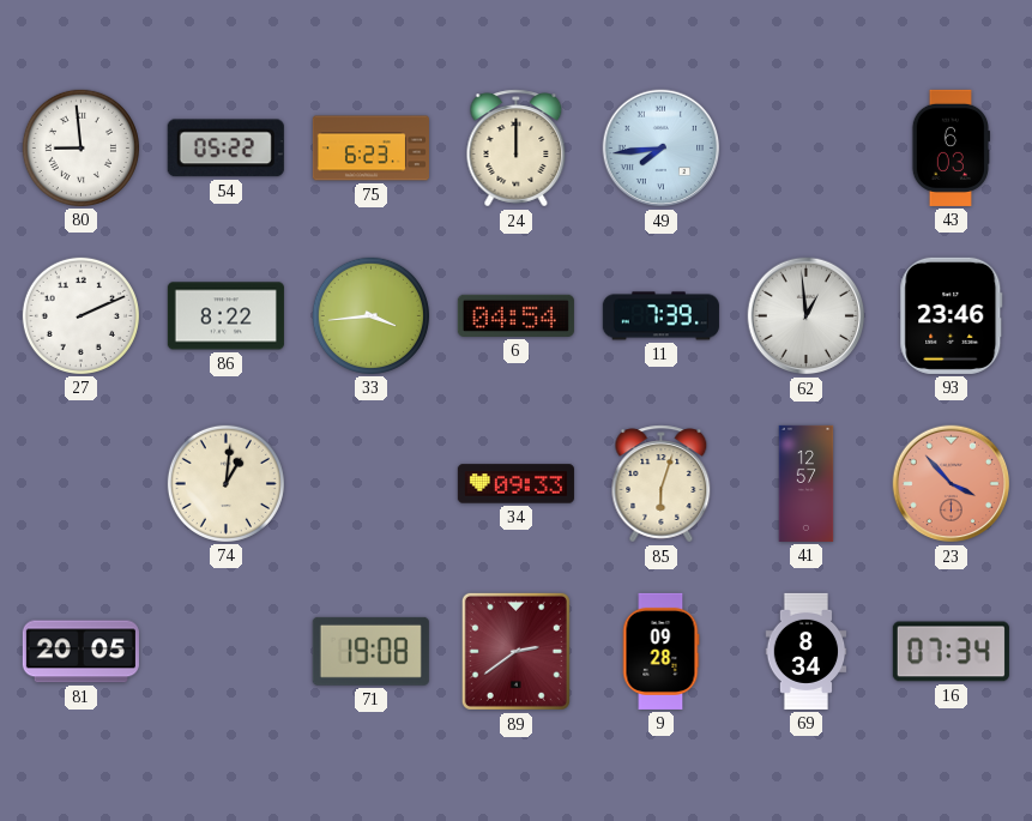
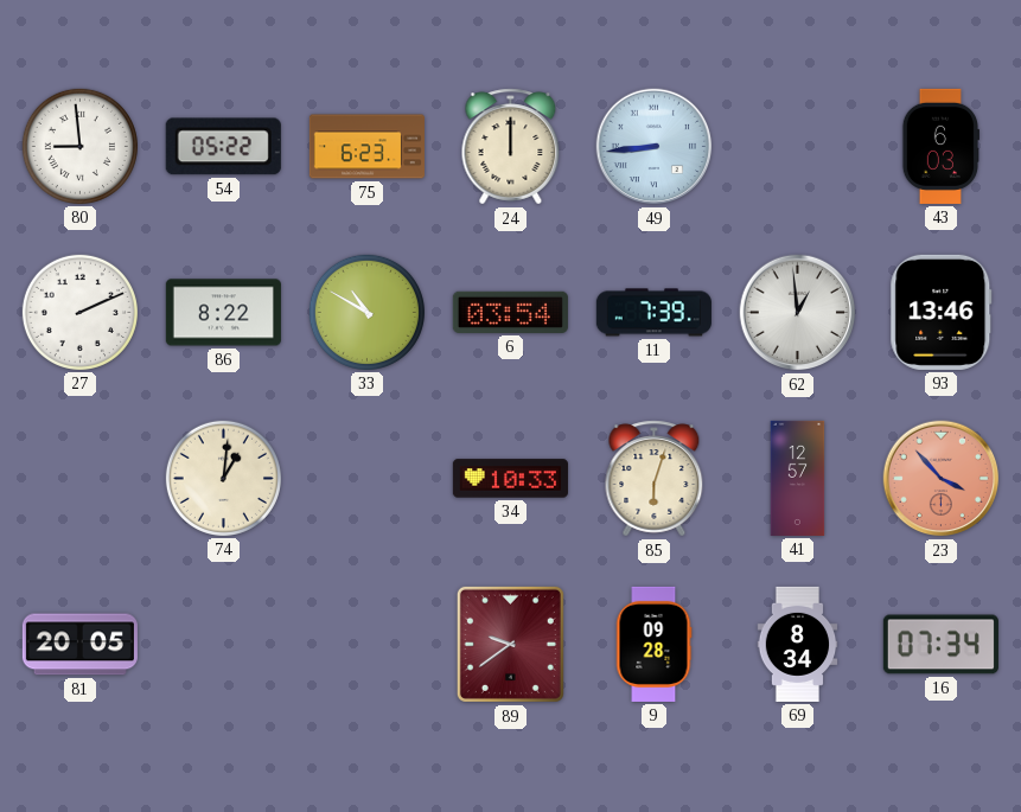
49: 7:44 -> 8:44 (655, 147)
33: 3:44 -> 10:50 (366, 312)
6: 04:54 -> 03:54 (510, 312)
93: 23:46 -> 13:46 (942, 312)
34: 09:33 -> 10:33 (510, 479)
71: 19:08 -> none (370, 651)
89: 2:39 -> 9:39 (510, 644)
